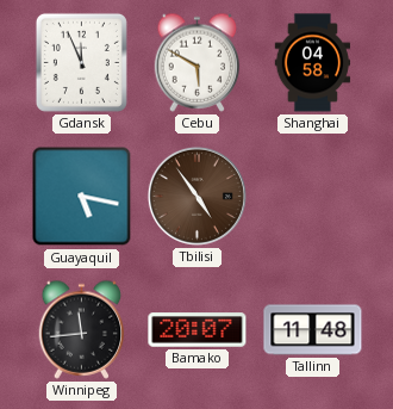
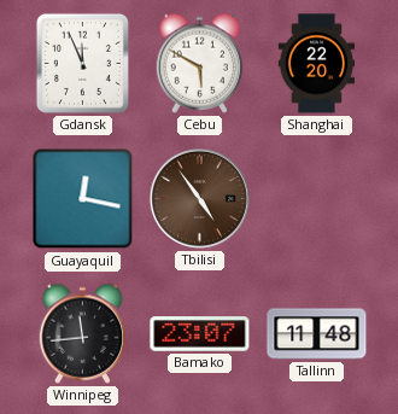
Shanghai: 04:58 -> 22:20 (317, 64)
Guayaquil: 5:17 -> 12:17 (83, 199)
Bamako: 20:07 -> 23:07 (200, 334)
